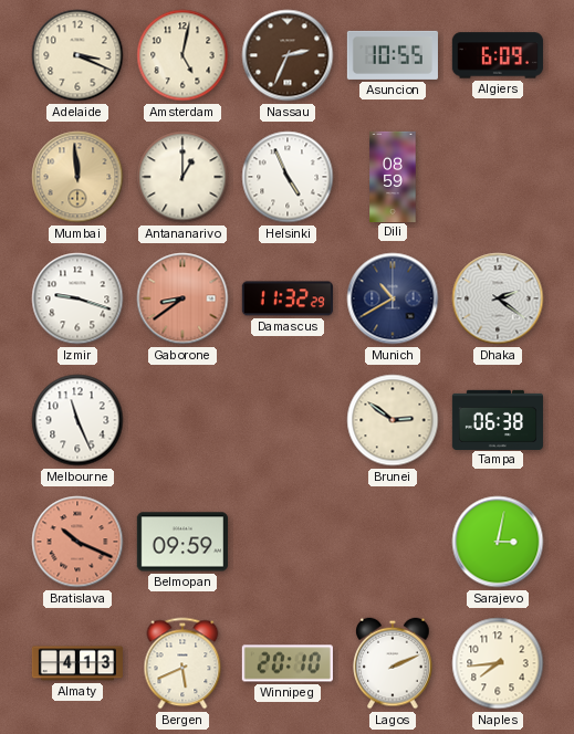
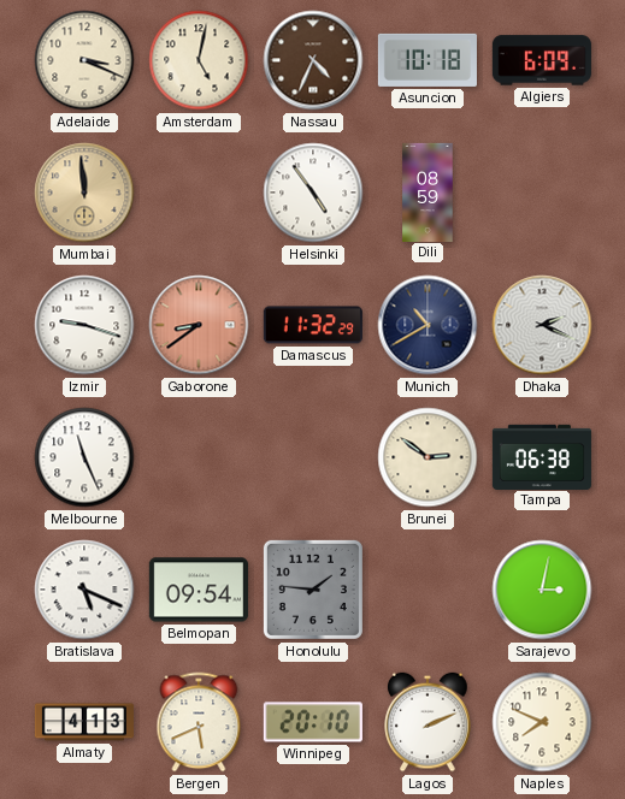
Nassau: 2:34 -> 4:34 (313, 60)
Asuncion: 10:55 -> 10:18 (428, 60)
Antananarivo: 1:00 -> none (182, 177)
Helsinki: 4:56 -> 4:54 (313, 193)
Dhaka: 2:21 -> 2:19 (542, 325)
Bratislava: 10:19 -> 5:19 (84, 590)
Bratislava dial: salmon -> white (84, 590)
Belmopan: 09:59 -> 09:54 (199, 590)
Honolulu: none -> 1:46 (313, 590)
Naples: 7:44 -> 7:49 (542, 722)
